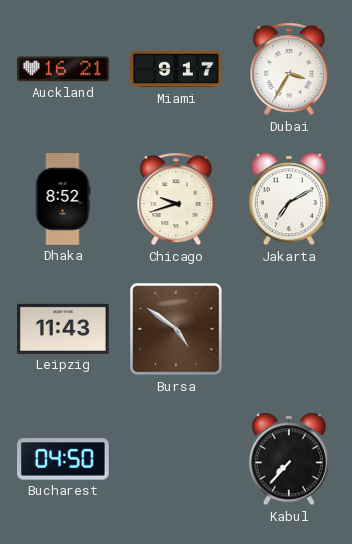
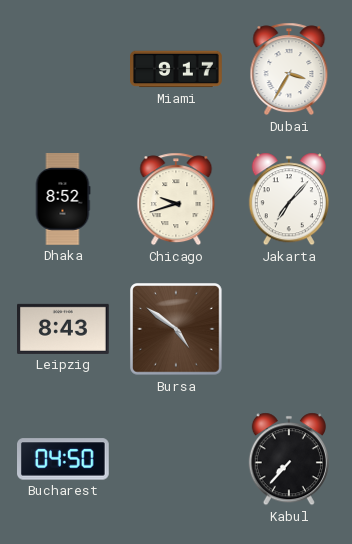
Auckland: 16:21 -> none (64, 69)
Jakarta: 7:10 -> 7:07 (289, 199)
Leipzig: 11:43 -> 8:43 (64, 329)
